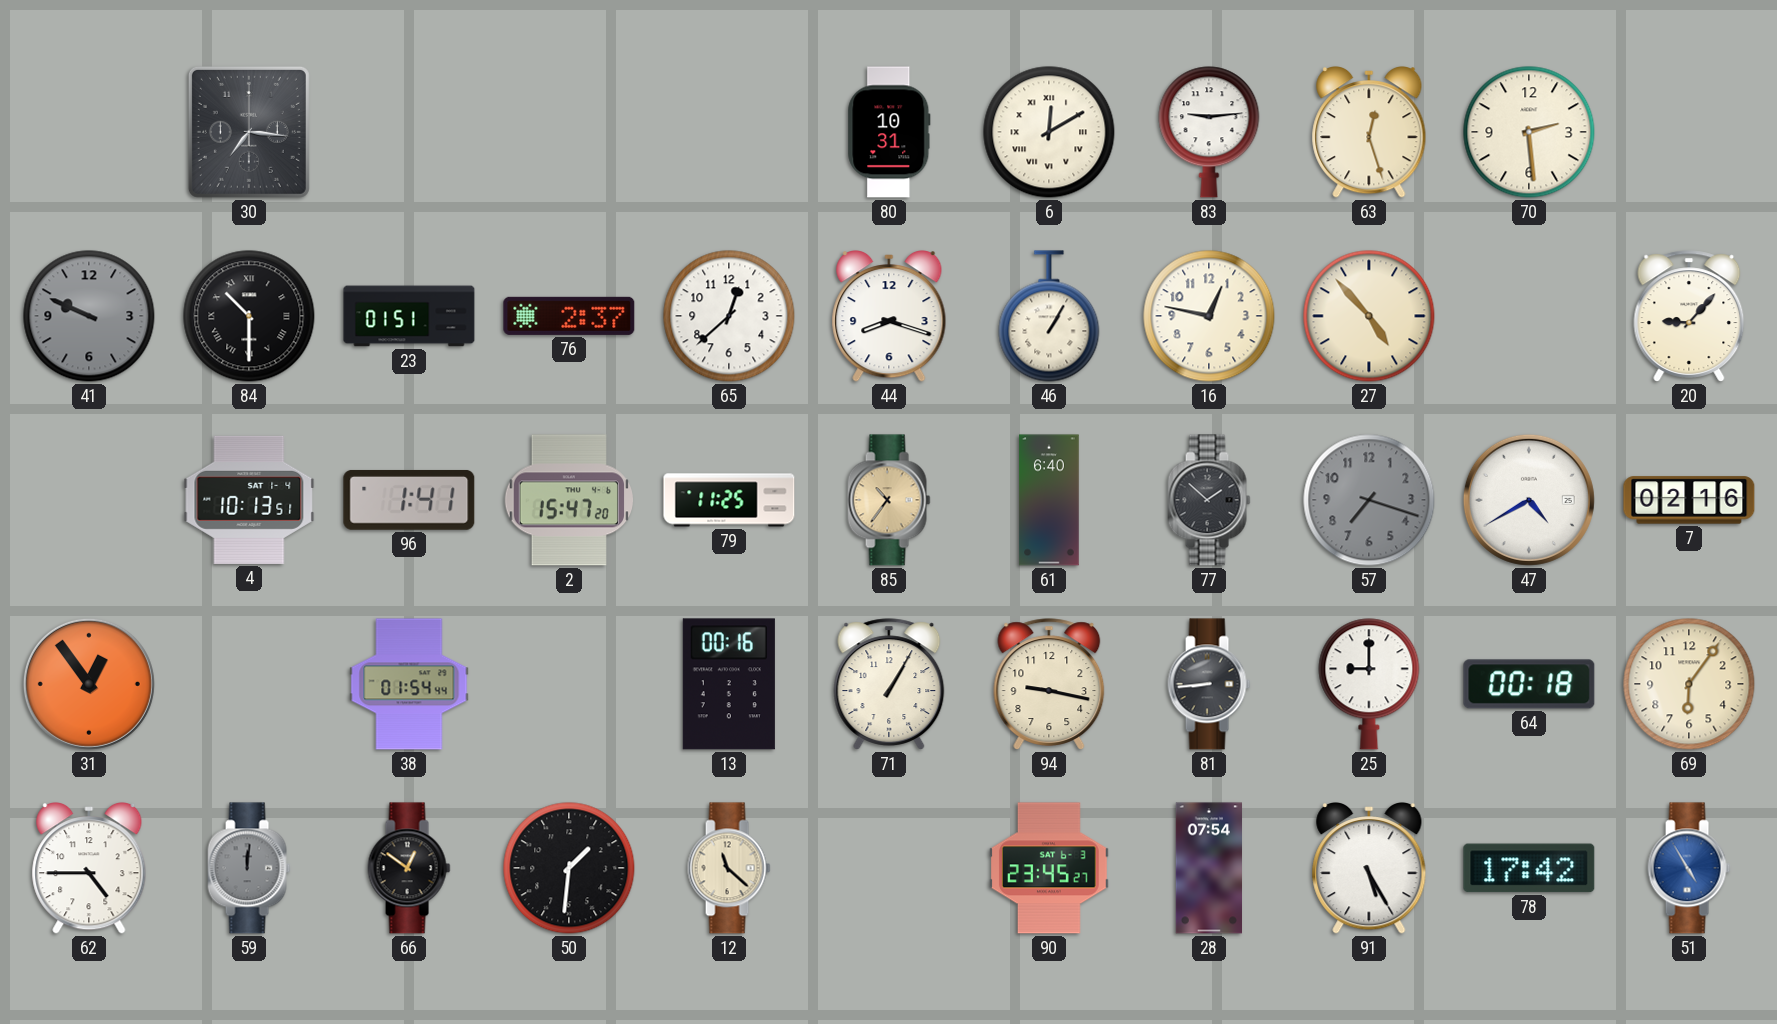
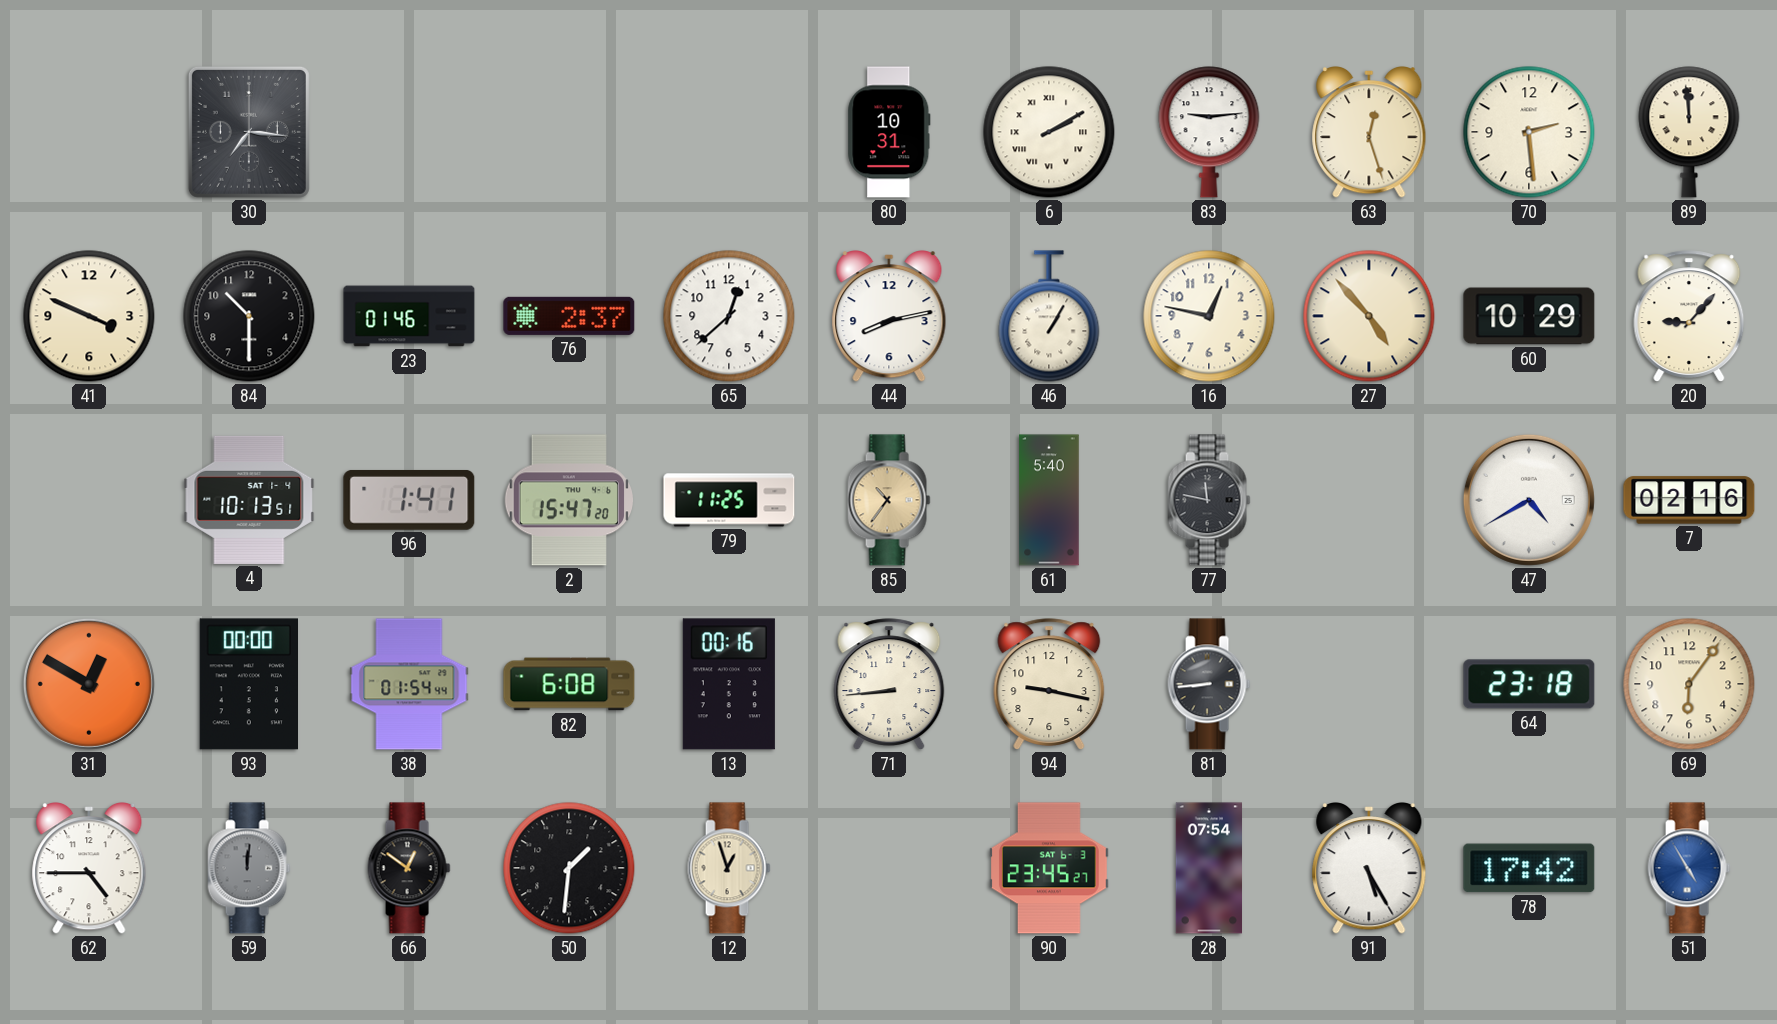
6: 12:10 -> 2:10 (1049, 132)
89: none -> 11:59 (1689, 132)
41: 9:49 -> 3:49 (89, 316)
41 dial: grey -> cream (89, 316)
84 numerals: Roman -> Arabic (249, 316)
23: 01:51 -> 01:46 (409, 316)
44: 8:18 -> 8:13 (889, 317)
60: none -> 10:29 (1529, 316)
61: 6:40 -> 5:40 (1049, 500)
77: 1:52 -> 11:47 (1209, 500)
57: 7:18 -> none (1369, 500)
31: 12:54 -> 12:50 (89, 684)
93: none -> 00:00 (248, 684)
82: none -> 6:08 (569, 684)
71: 1:05 -> 8:44 (889, 684)
25: 9:00 -> none (1369, 684)
64: 00:18 -> 23:18 (1529, 684)
12: 11:22 -> 12:57 (729, 868)
